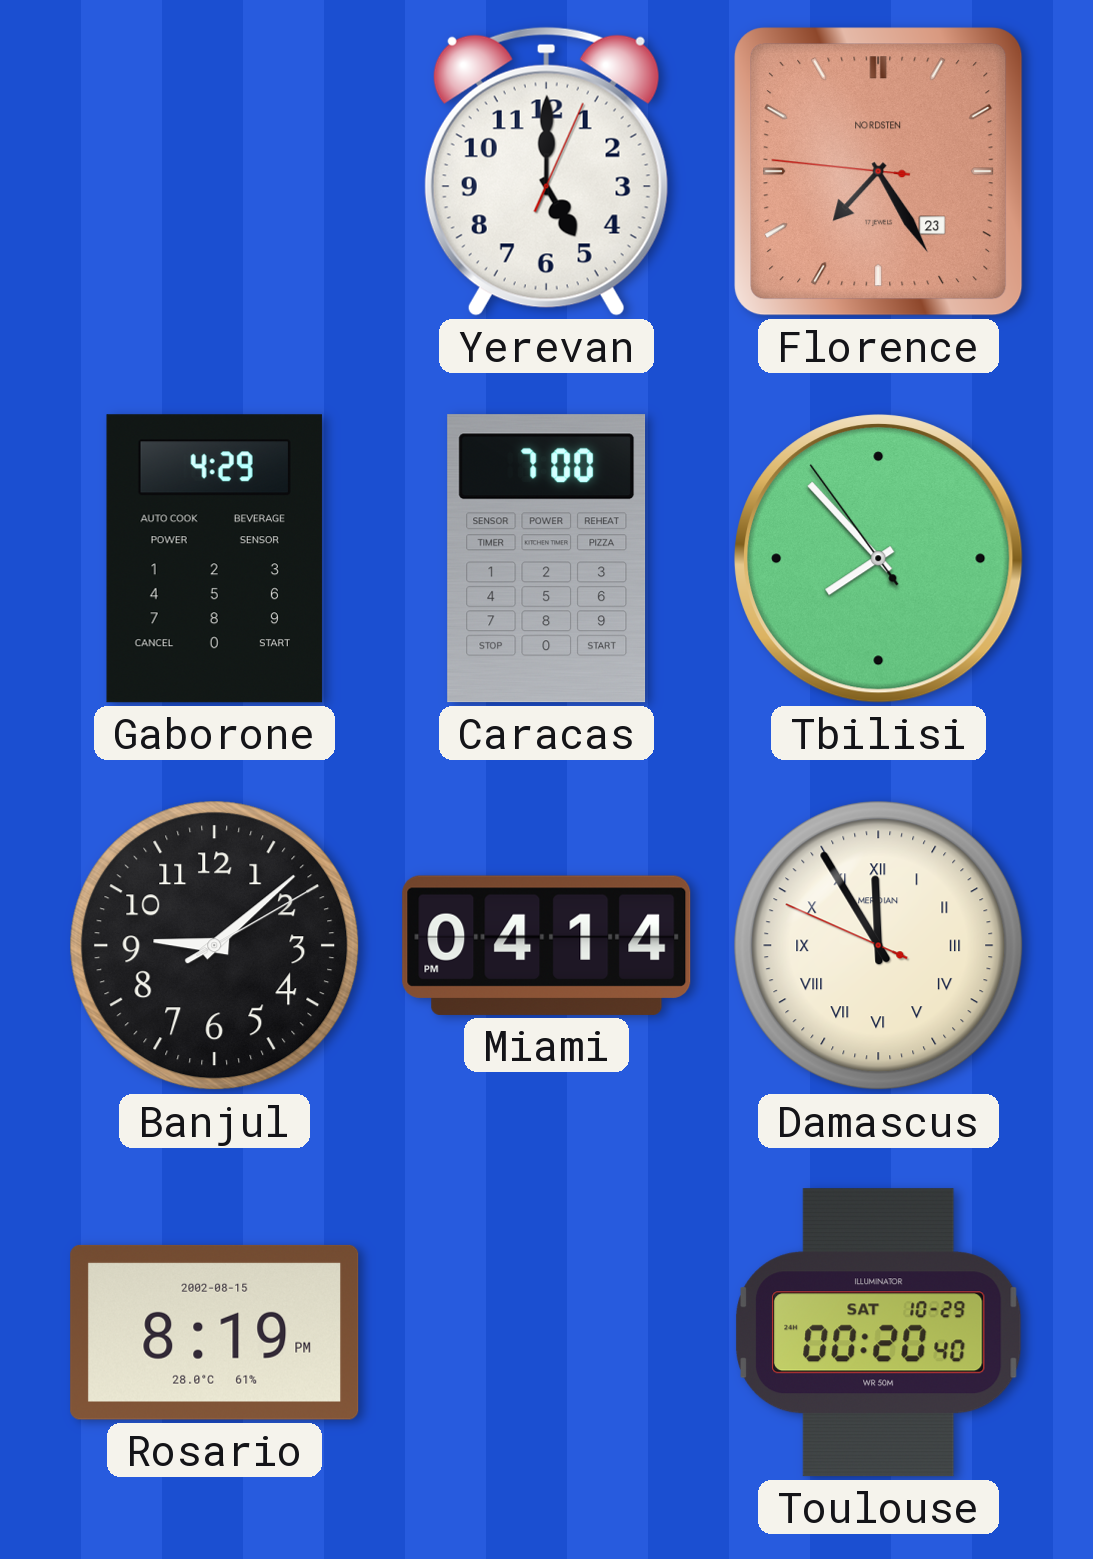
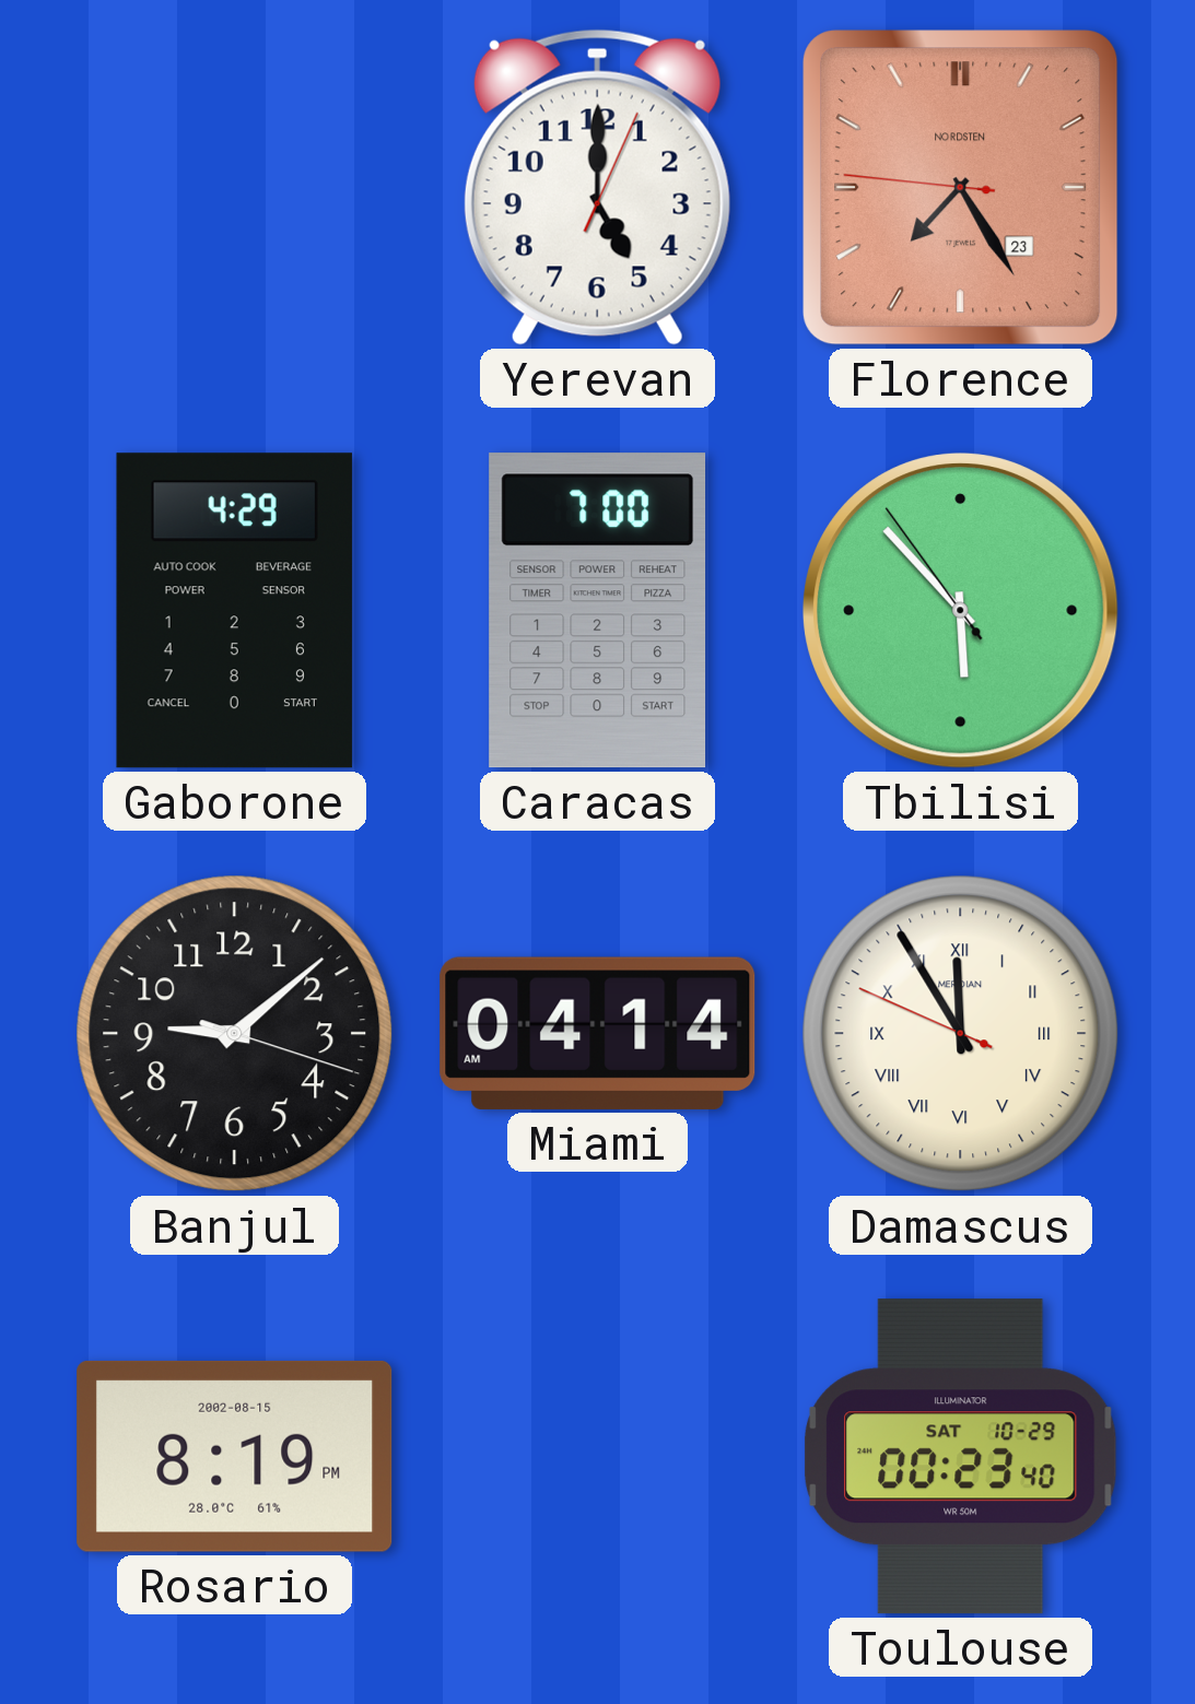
Tbilisi: 7:52 -> 5:52 (961, 611)
Banjul: 9:08:10 -> 9:08:18 (235, 1034)
Miami: 04:14 PM -> 04:14 AM (598, 1033)
Toulouse: 00:20 -> 00:23 (961, 1457)
